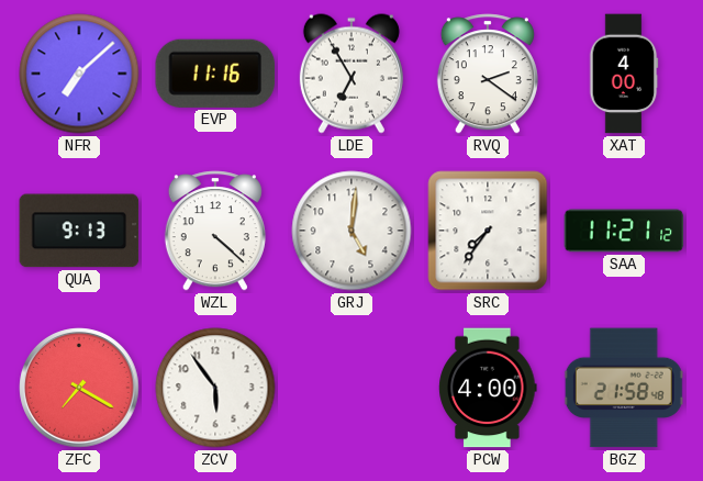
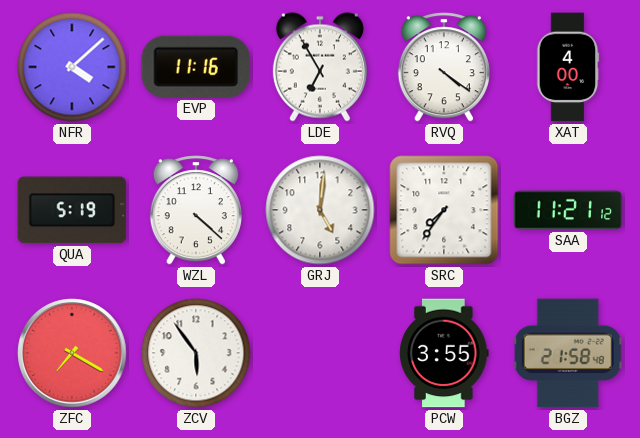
NFR: 7:08 -> 4:08 (72, 67)
RVQ: 2:21 -> 4:21 (444, 67)
QUA: 9:13 -> 5:19 (72, 210)
PCW: 4:00 -> 3:55 (444, 353)
